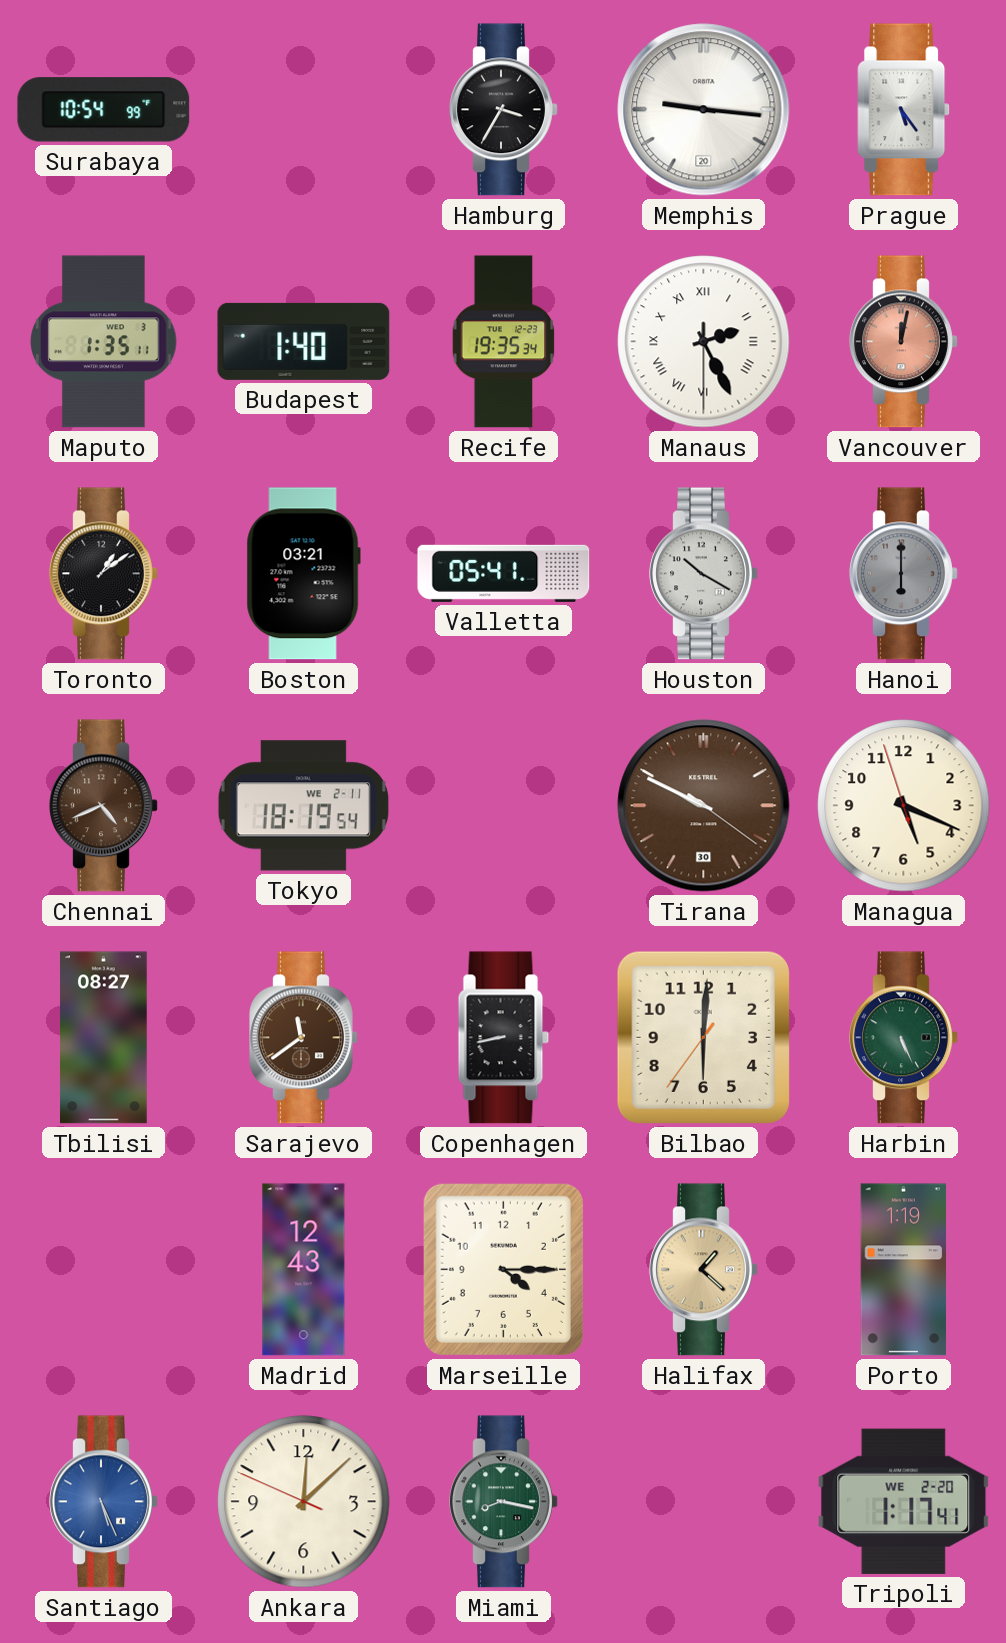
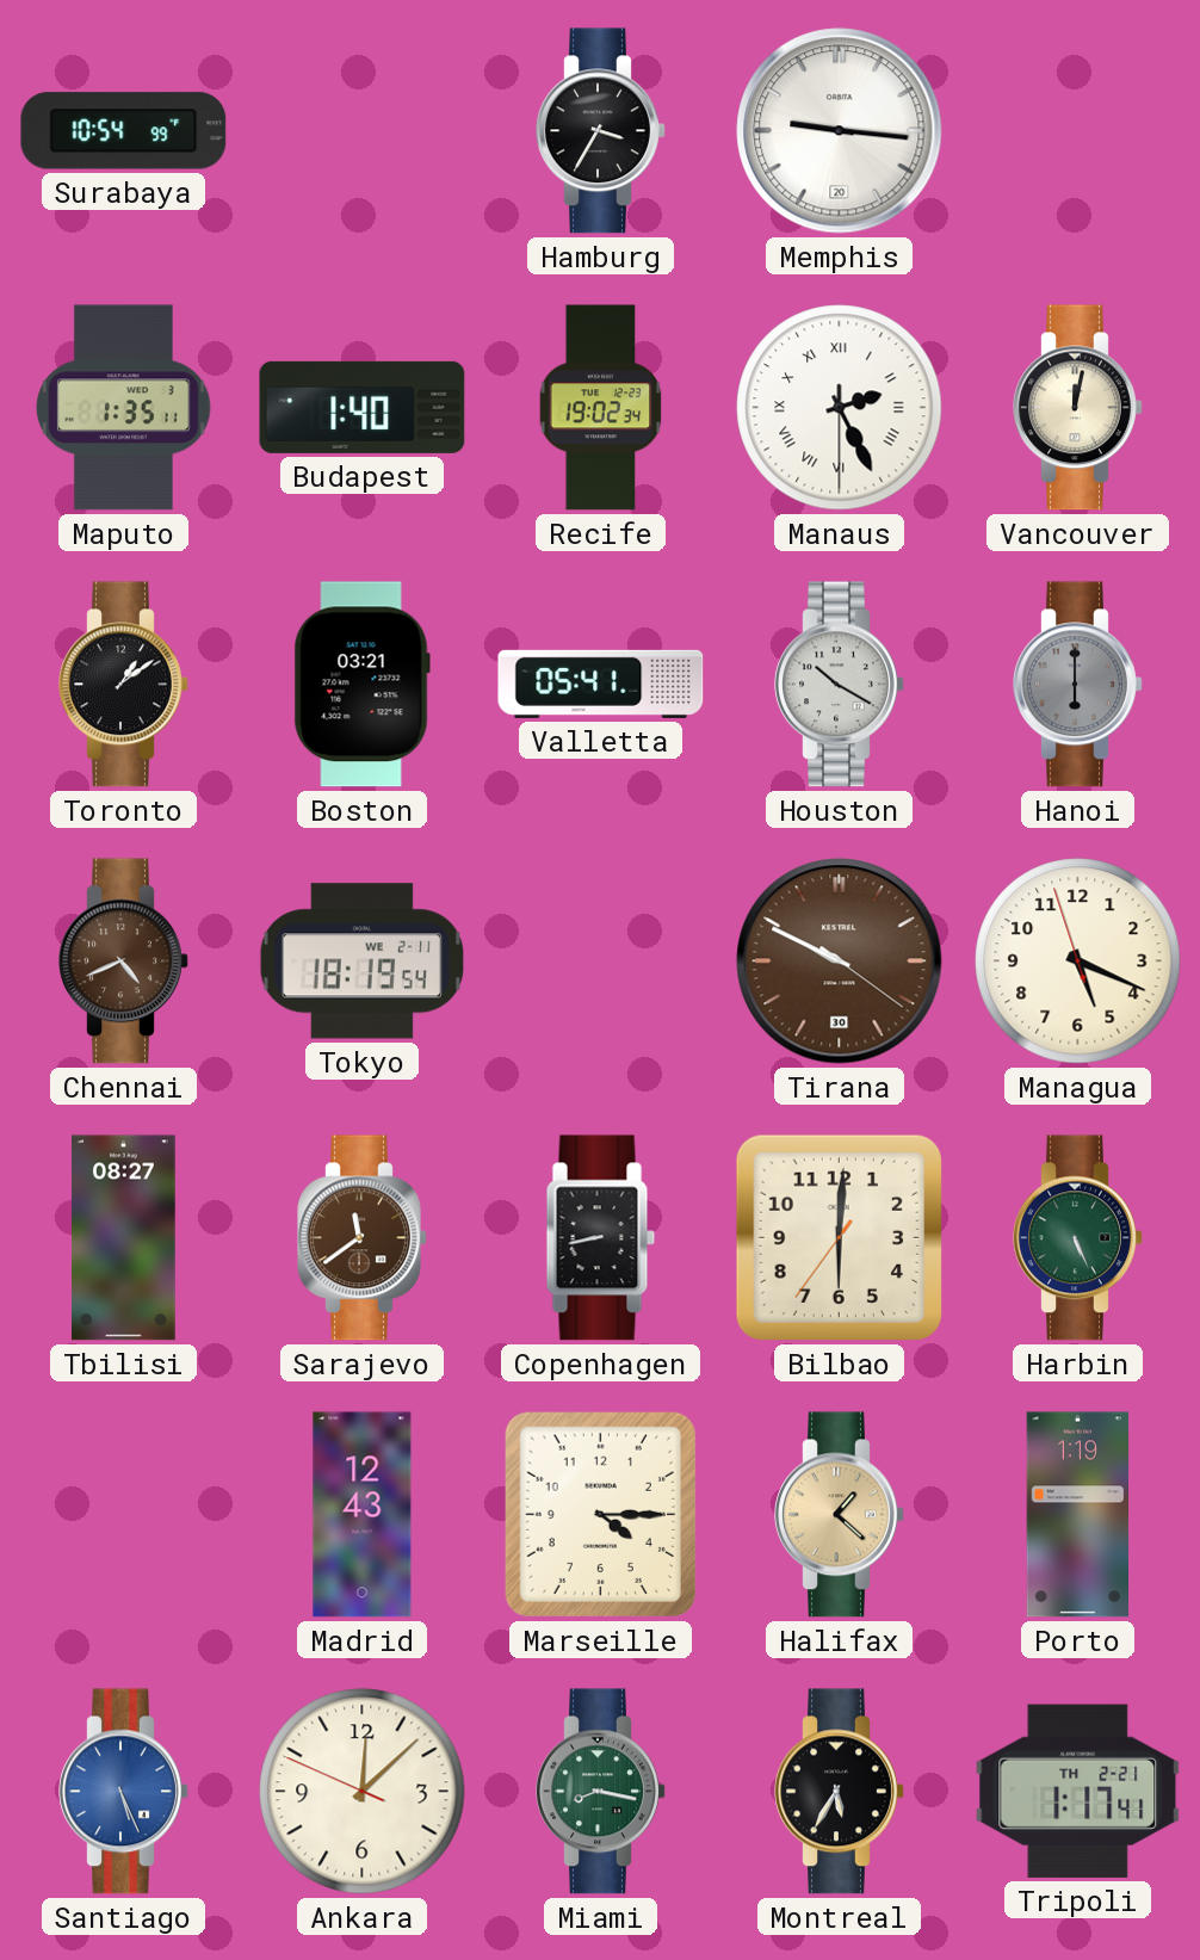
Prague: 5:24 -> none (904, 110)
Recife: 19:35 -> 19:02 (601, 408)
Vancouver dial: salmon -> cream (1078, 408)
Montreal: none -> 5:35 (840, 1792)
Tripoli date: WE 2-20 -> TH 2-21 (1078, 1791)
